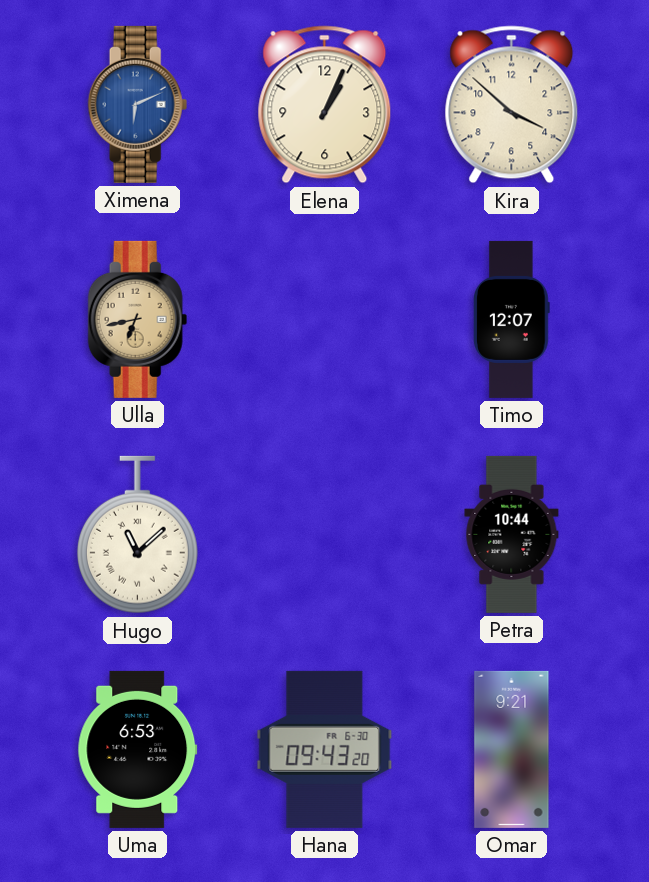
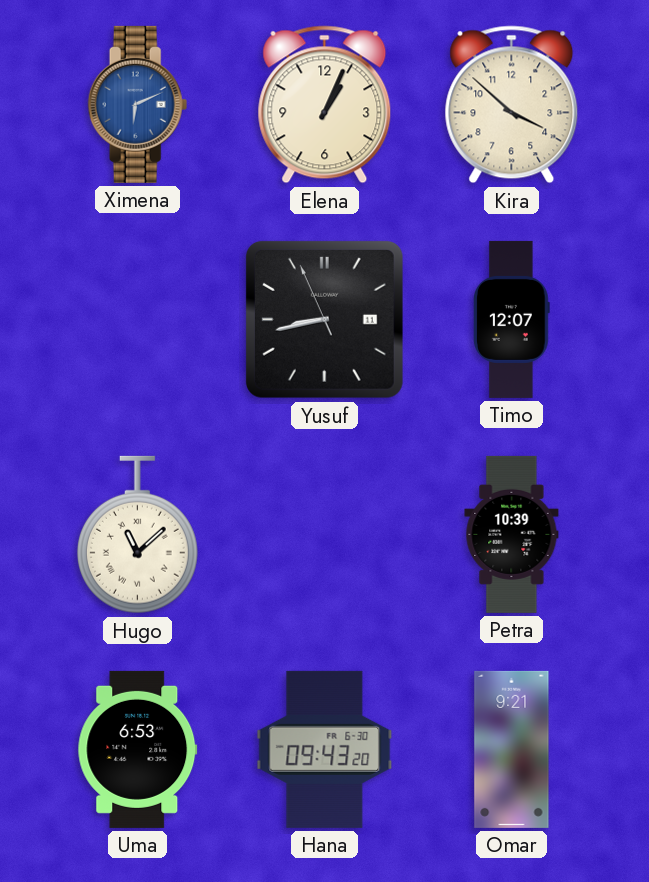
Ulla: 6:43 -> none (138, 319)
Yusuf: none -> 8:42 (324, 319)
Petra: 10:44 -> 10:39 (512, 534)
